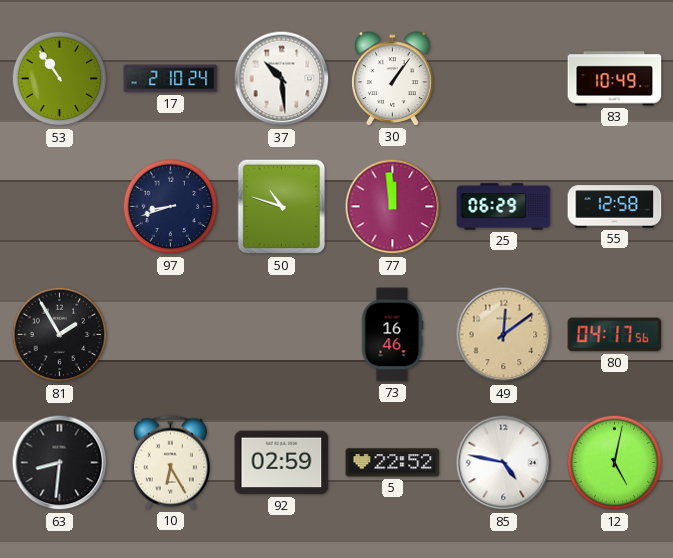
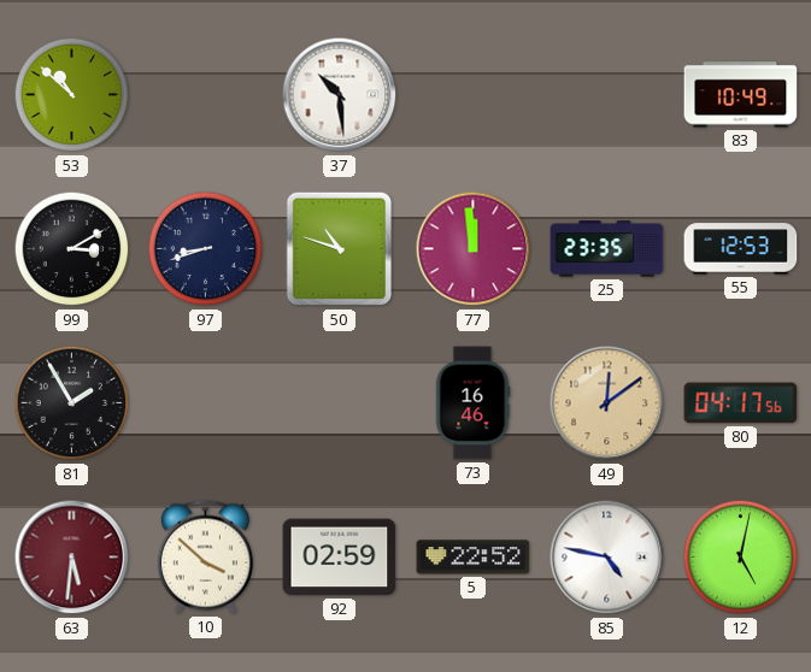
53: 10:54 -> 10:52 (72, 95)
17: 2:10 -> none (171, 79)
30: 1:06 -> none (393, 79)
99: none -> 3:10 (72, 249)
25: 06:29 -> 23:35 (607, 249)
55: 12:58 -> 12:53 (741, 249)
63: 8:31 -> 5:31 (72, 558)
63 dial: black -> burgundy (72, 558)
10: 6:25 -> 3:52 (205, 558)
